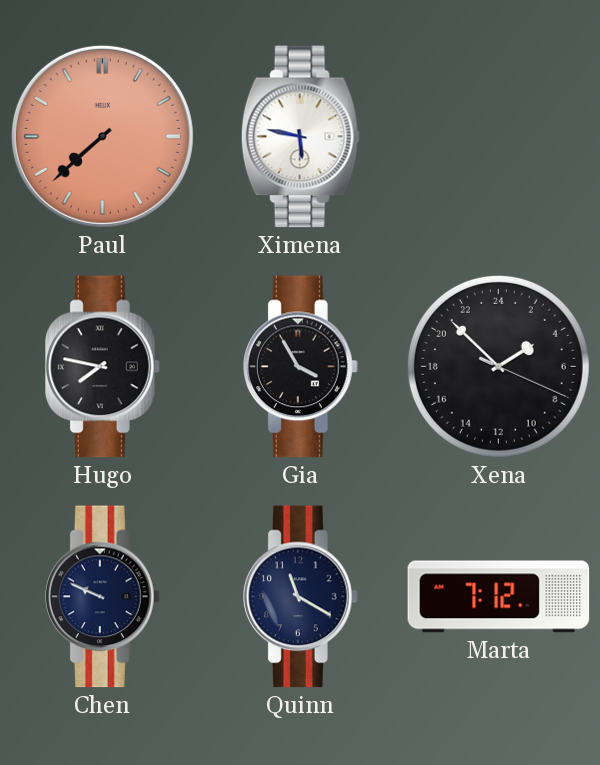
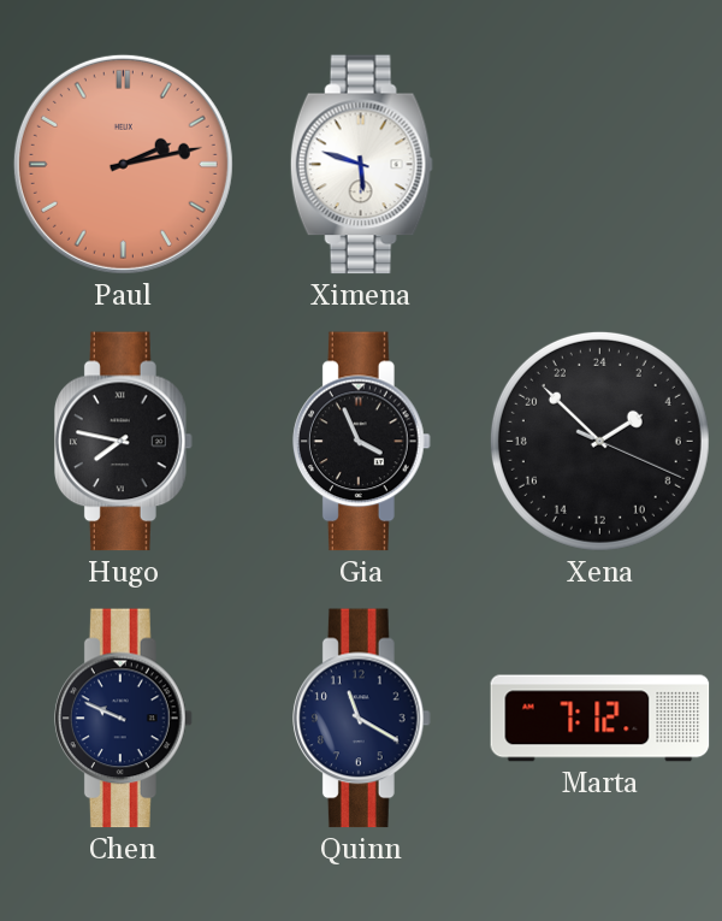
Paul: 7:38 -> 2:13 (123, 164)
Ximena: 5:47 -> 5:48 (361, 165)
Gia: 3:55 -> 3:56 (362, 442)
